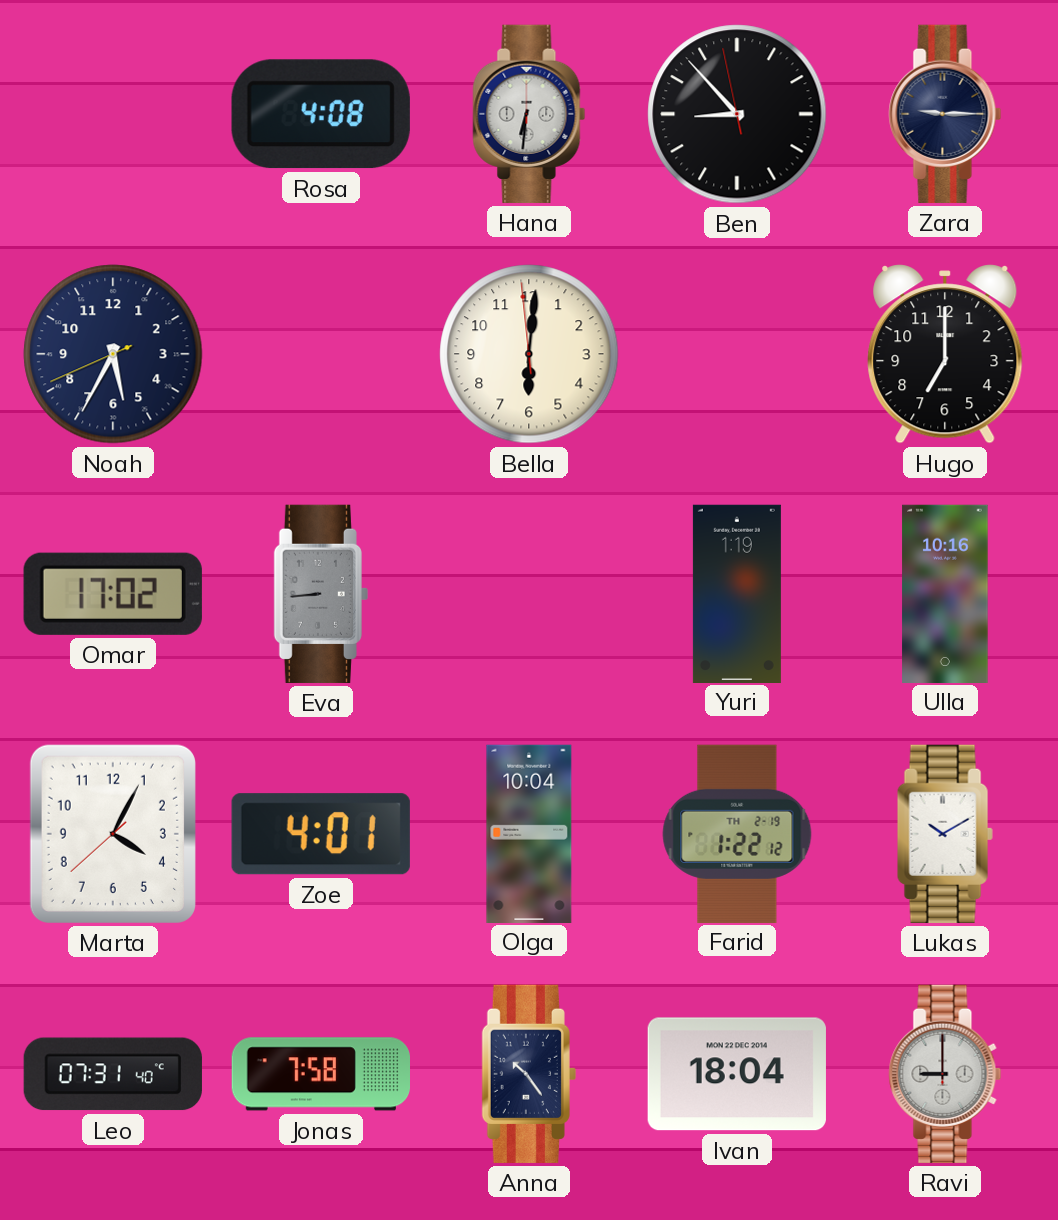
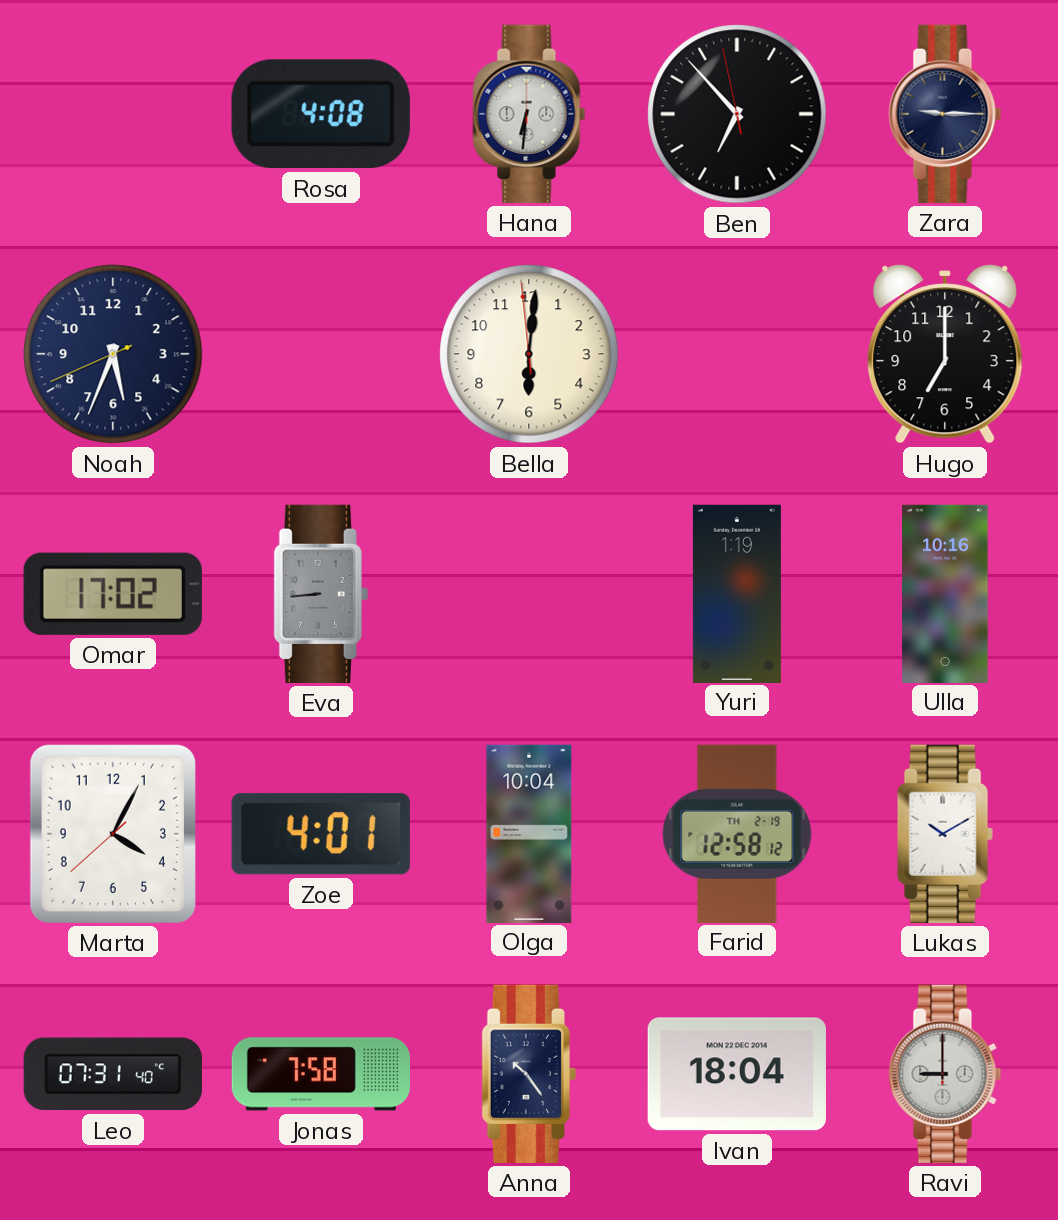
Ben: 8:52 -> 6:52 (737, 114)
Noah: 5:34 -> 5:33 (113, 354)
Farid: 1:22 -> 12:58 (737, 833)
